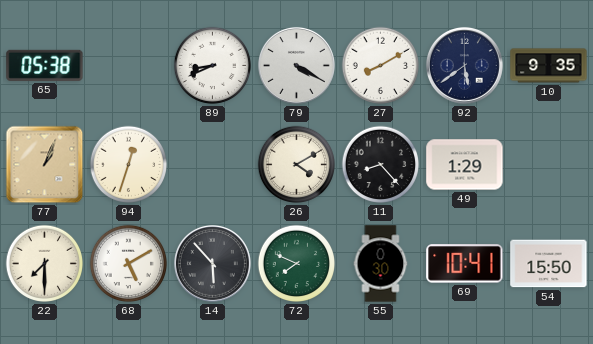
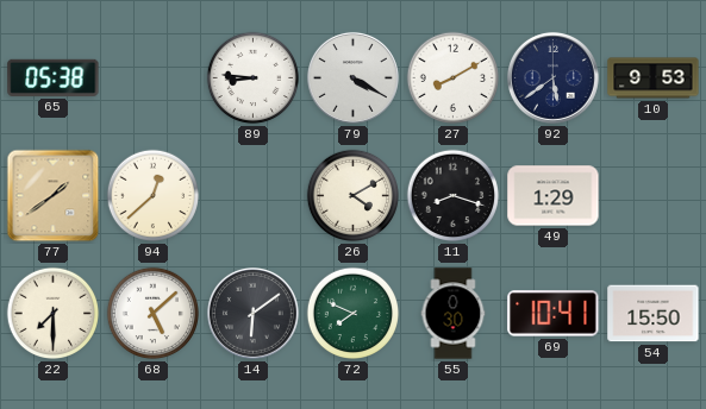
89: 8:41 -> 8:46 (254, 78)
10: 9:35 -> 9:53 (654, 78)
77: 1:04 -> 1:39 (54, 196)
94: 12:33 -> 12:38 (154, 196)
11: 8:23 -> 8:18 (454, 196)
68: 5:10 -> 5:08 (154, 314)
14: 5:53 -> 6:09 (252, 313)
